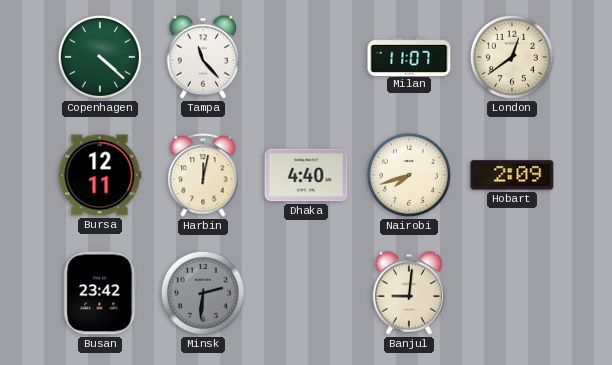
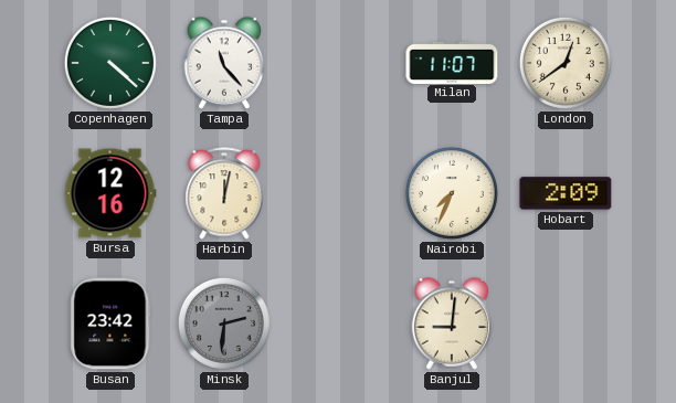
Bursa: 12:11 -> 12:16 (110, 193)
Dhaka: 4:40 -> none (306, 175)
Nairobi: 7:42 -> 7:34 (452, 193)
